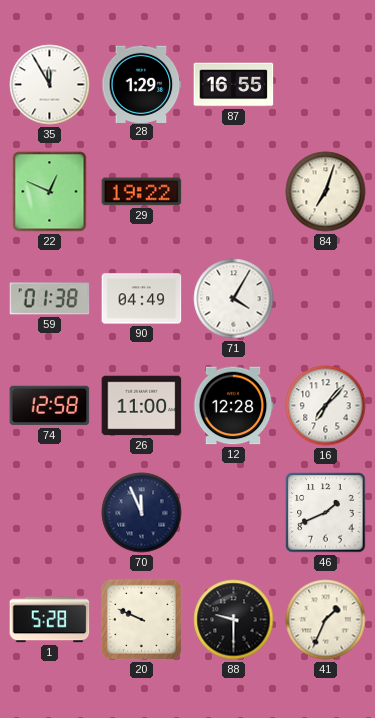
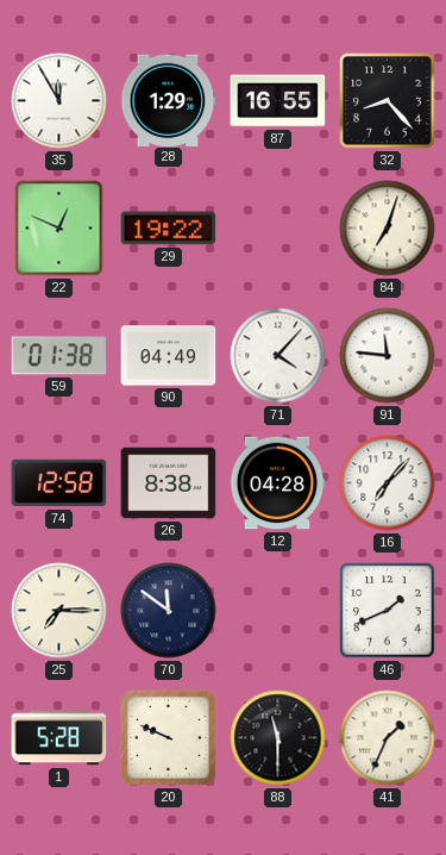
32: none -> 8:23 (388, 101)
71: 4:05 -> 4:07 (278, 356)
91: none -> 11:46 (388, 356)
26: 11:00 -> 8:38 (169, 483)
12: 12:28 -> 04:28 (277, 483)
25: none -> 7:15 (59, 611)
70: 11:56 -> 11:51 (169, 611)
88: 9:30 -> 11:30 (278, 738)
